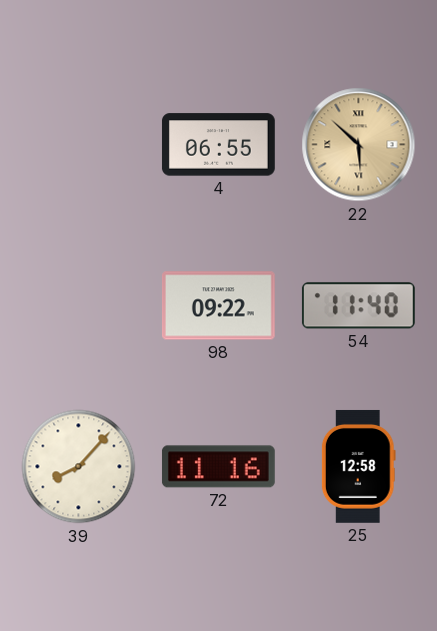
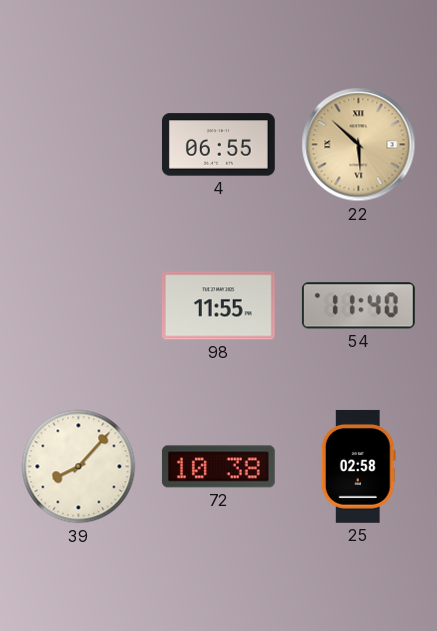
98: 09:22 -> 11:55 (218, 306)
72: 11:16 -> 10:38 (218, 467)
25: 12:58 -> 02:58 (358, 466)
